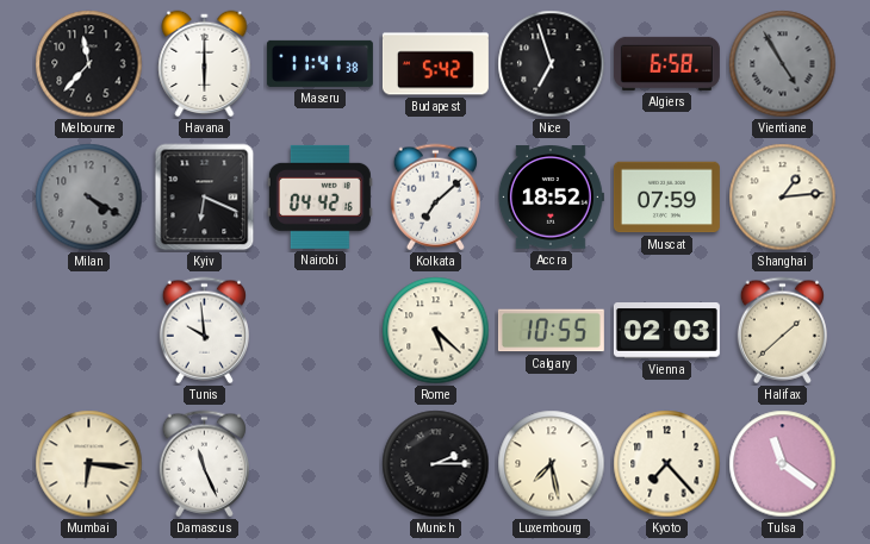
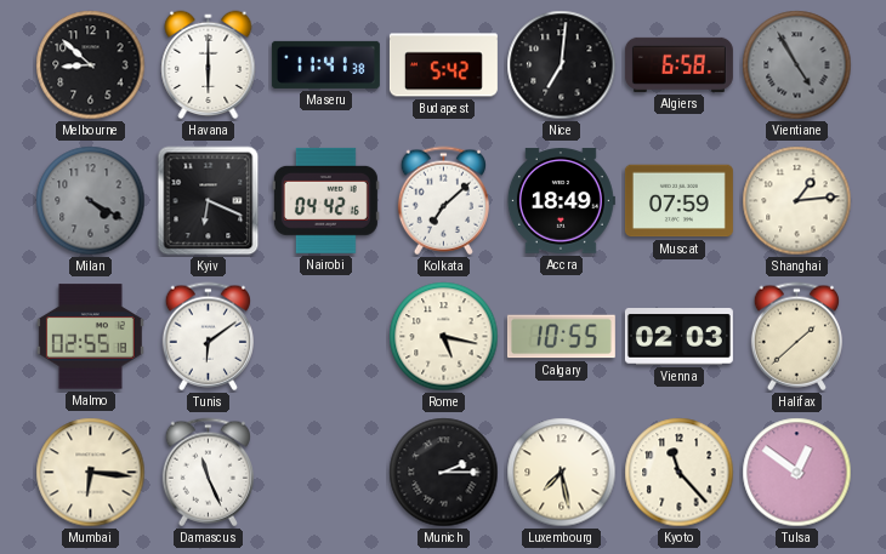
Melbourne: 11:37 -> 8:52 (91, 65)
Nice: 6:57 -> 7:01 (562, 65)
Accra: 18:52 -> 18:49 (561, 201)
Malmo: none -> 02:55 (90, 337)
Tunis: 9:59 -> 6:09 (208, 337)
Rome: 5:22 -> 5:17 (444, 337)
Kyoto: 7:23 -> 11:23 (680, 473)
Tulsa: 11:21 -> 12:51 (797, 473)
